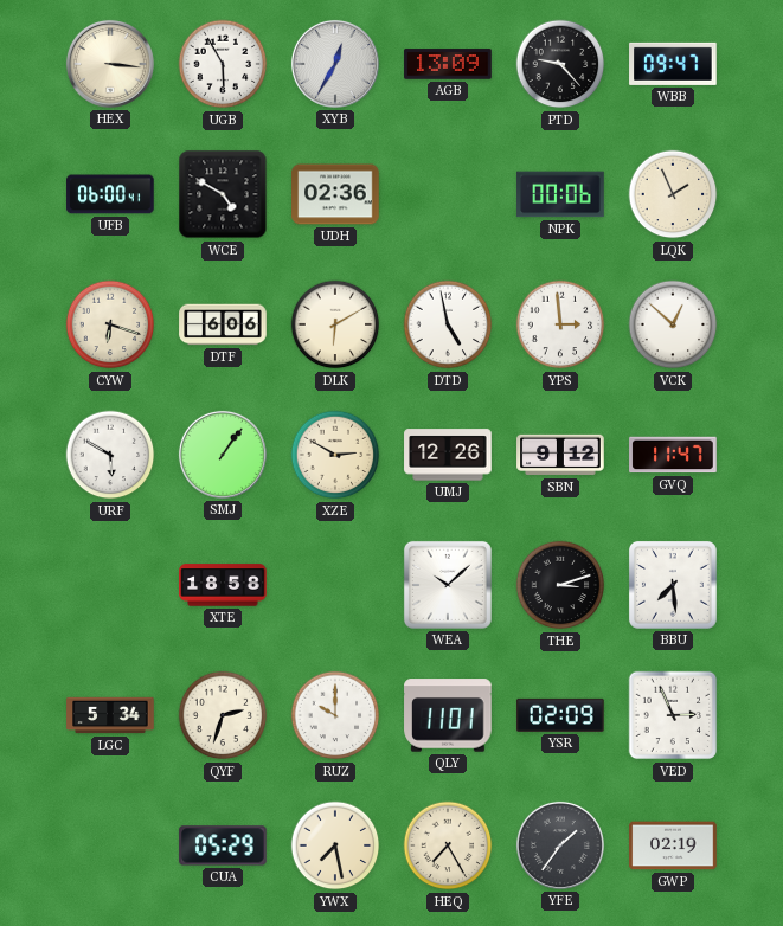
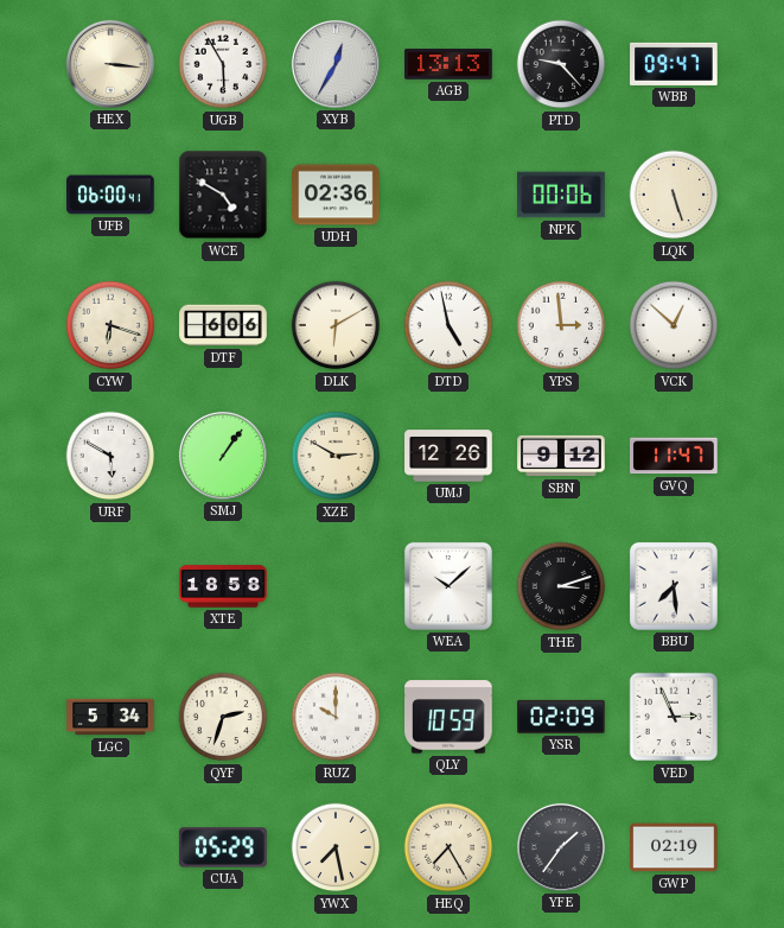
AGB: 13:09 -> 13:13 (448, 64)
LQK: 1:56 -> 5:27 (674, 195)
QLY: 11:01 -> 10:59 (448, 717)
